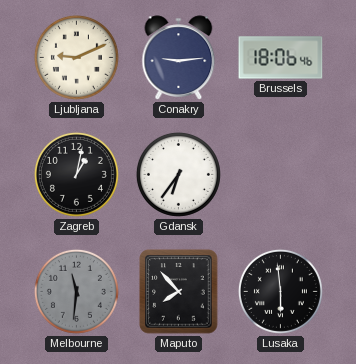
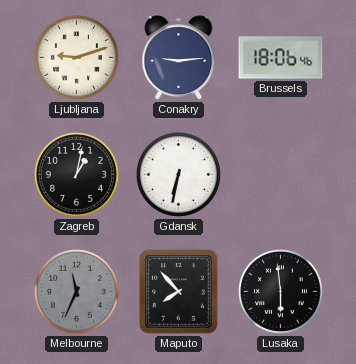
Ljubljana: 9:11 -> 9:12 (76, 57)
Gdansk: 6:36 -> 6:32 (178, 174)
Melbourne: 11:31 -> 11:34 (76, 291)
